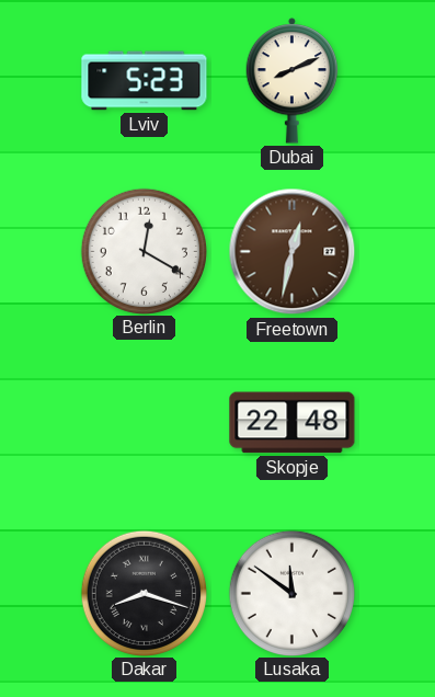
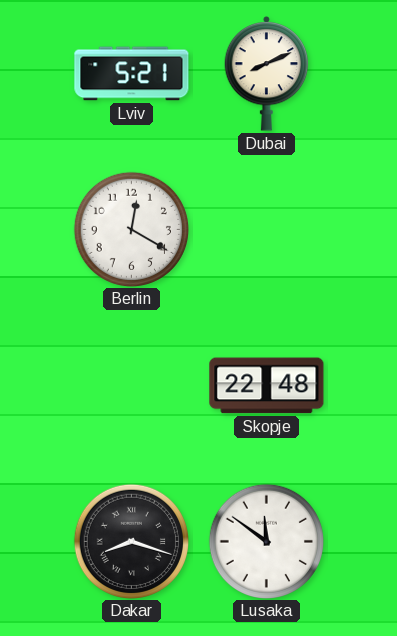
Lviv: 5:23 -> 5:21 (132, 74)
Freetown: 12:32 -> none (293, 252)
